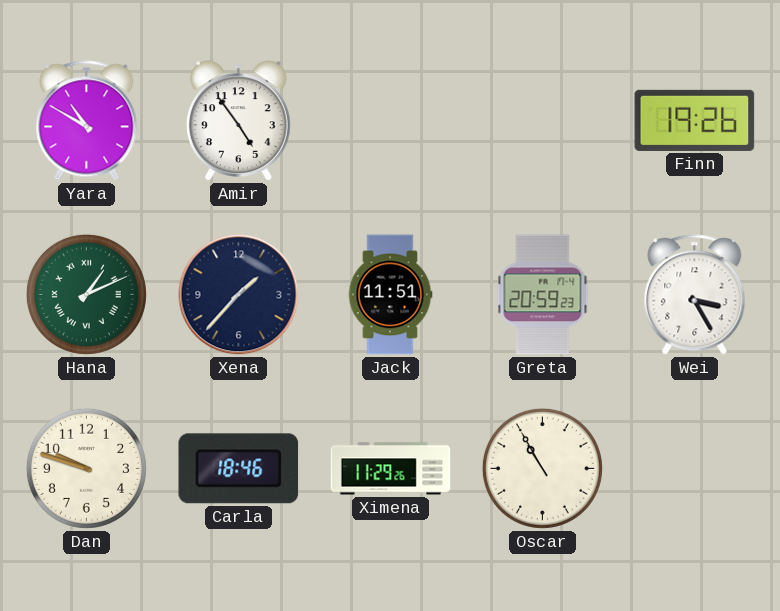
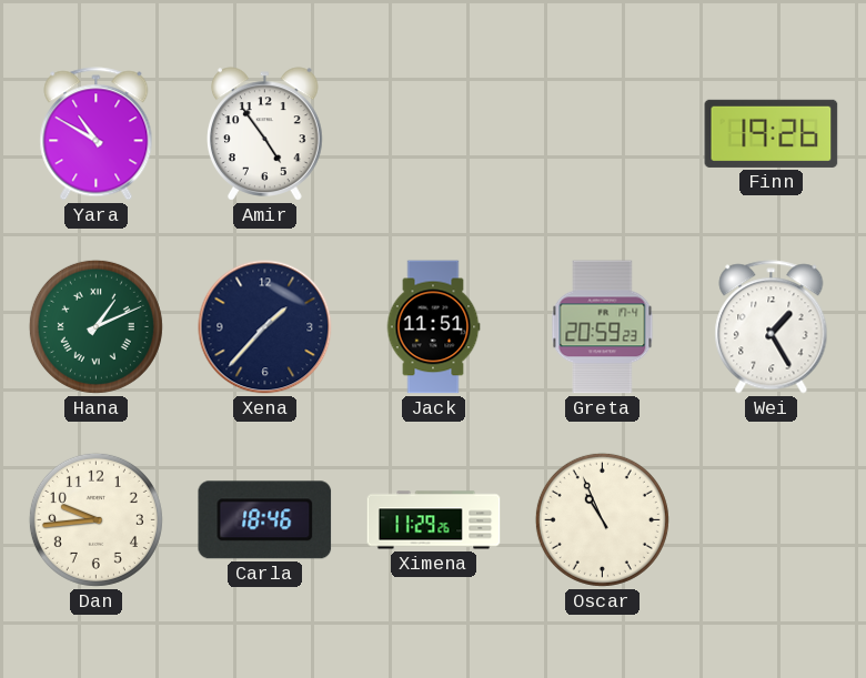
Wei: 3:25 -> 1:25 (772, 327)
Dan: 9:48 -> 9:44 (95, 519)
Oscar: 10:55 -> 10:56 (602, 519)
